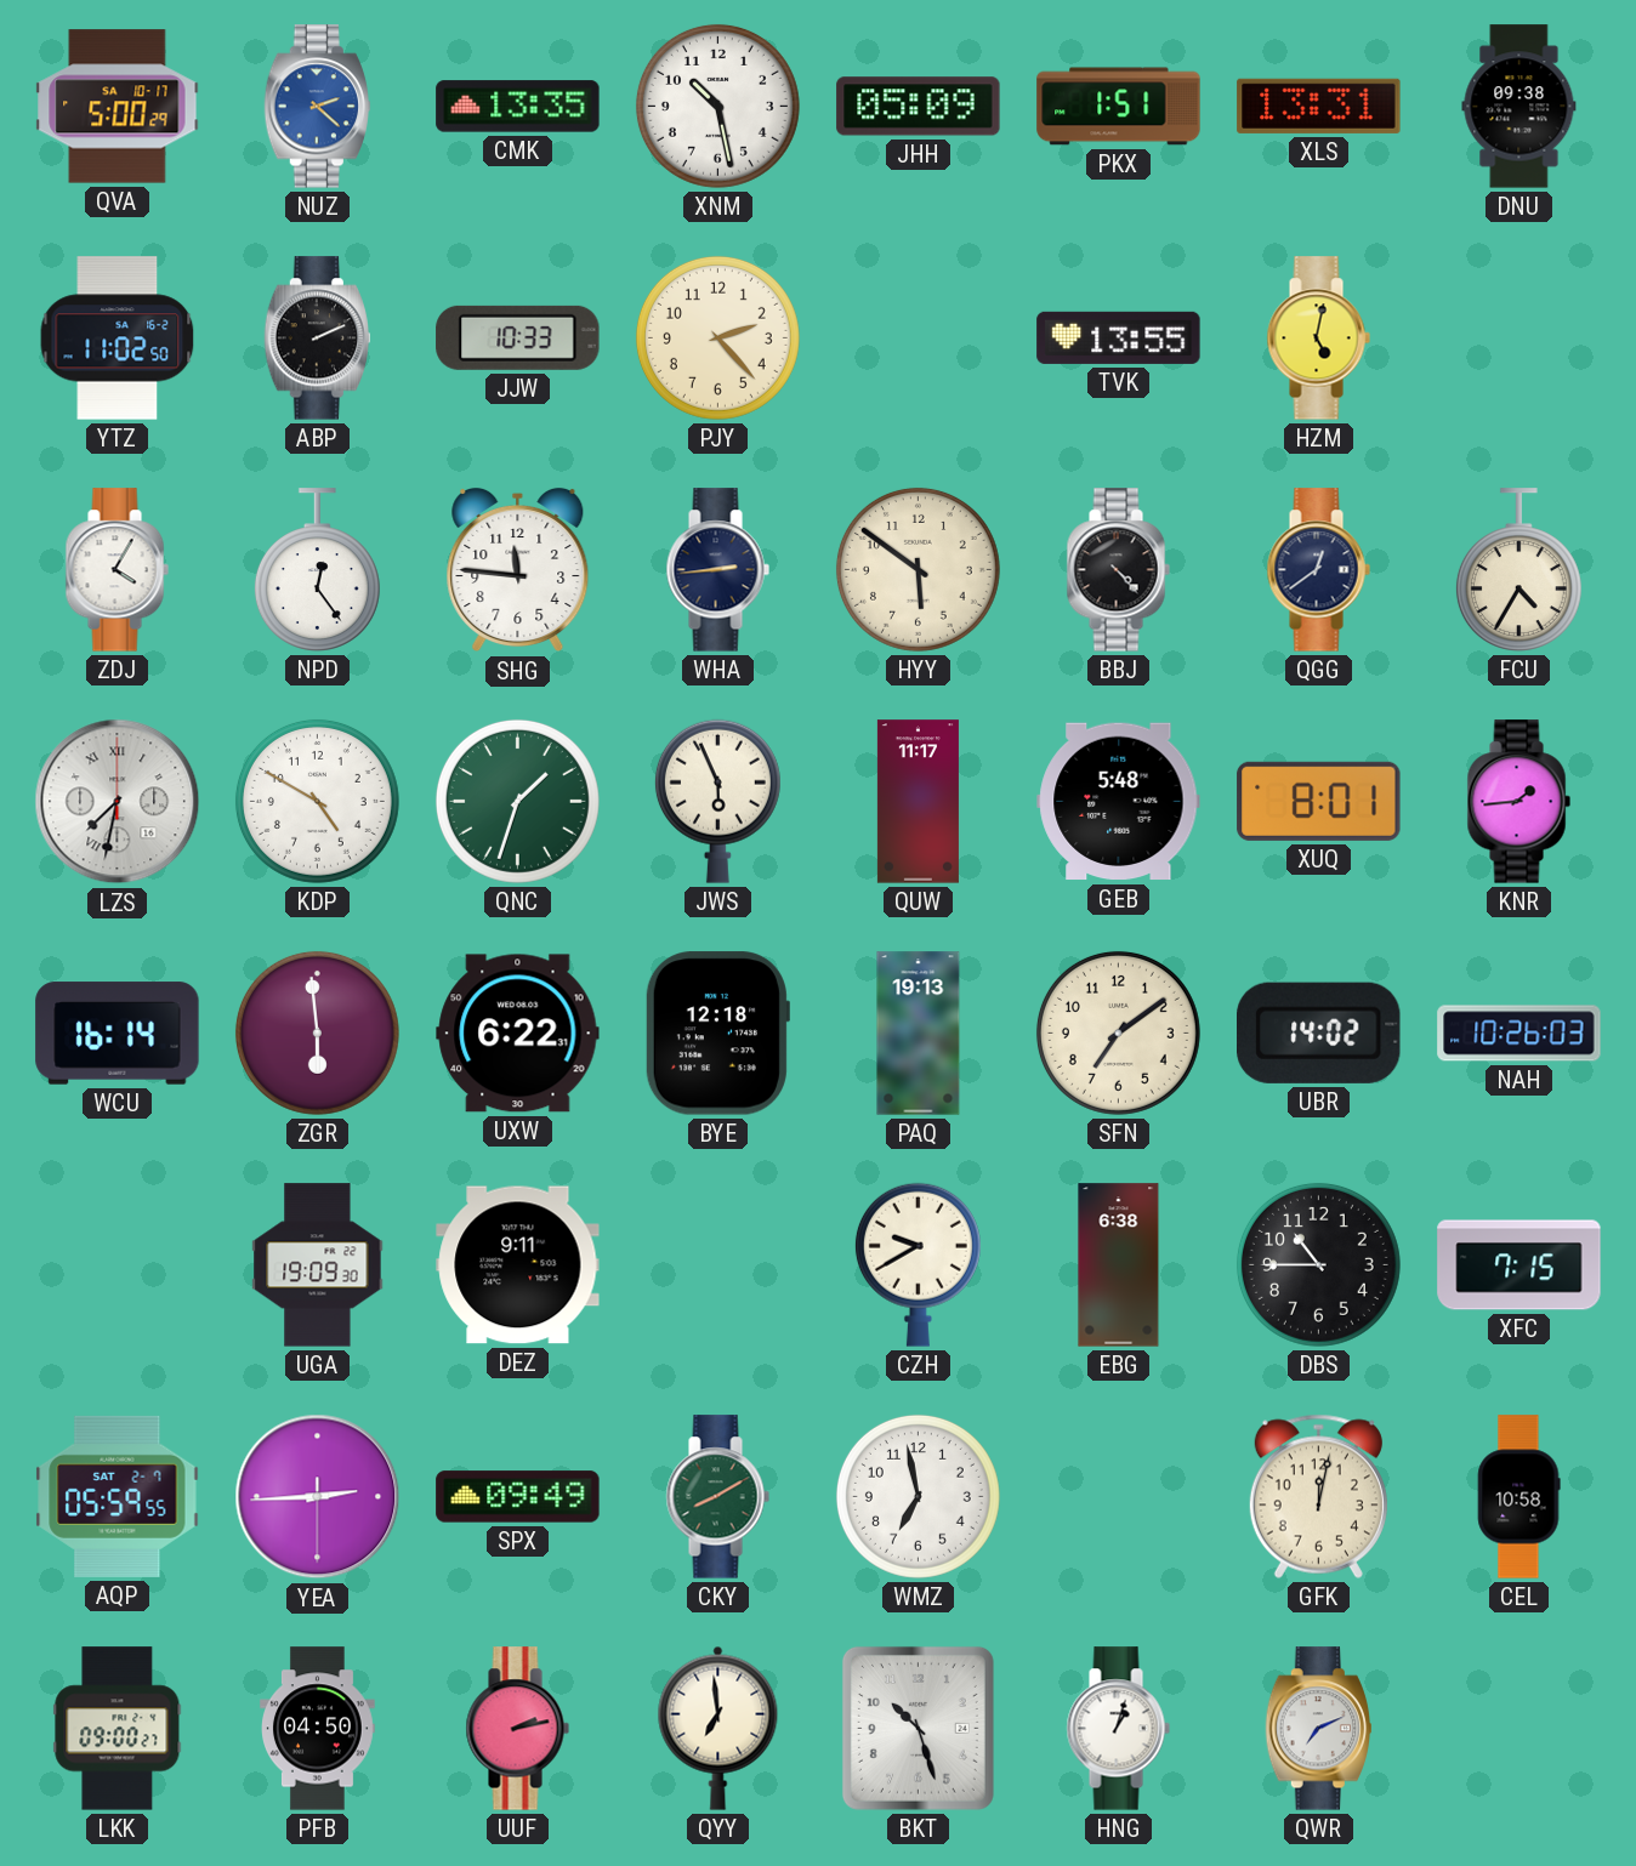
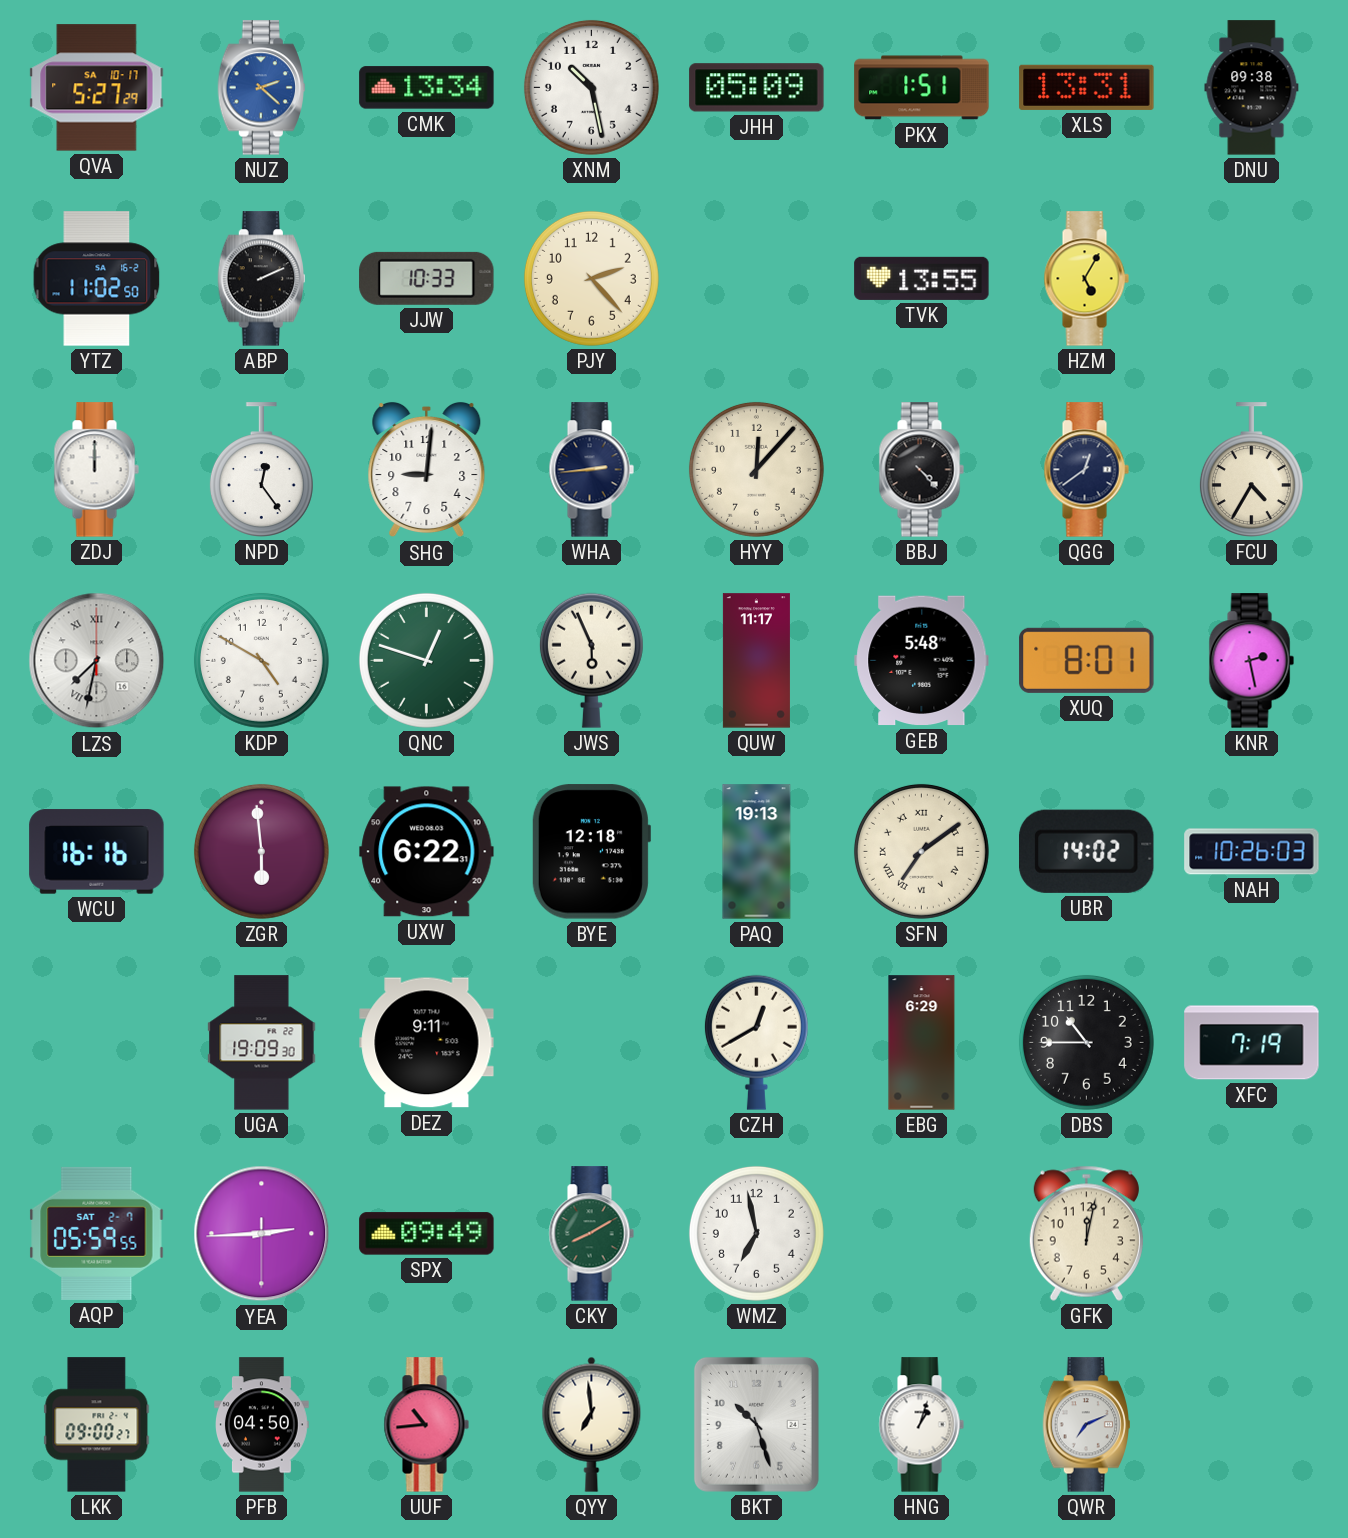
QVA: 5:00 -> 5:27 (97, 88)
CMK: 13:35 -> 13:34 (427, 88)
HZM: 5:02 -> 5:05 (1086, 279)
ZDJ: 4:05 -> 12:00 (96, 470)
SHG: 11:46 -> 9:01 (427, 470)
HYY: 5:51 -> 12:07 (756, 469)
QNC: 1:33 -> 12:48 (426, 660)
KNR: 1:44 -> 2:28 (1251, 661)
WCU: 16:14 -> 16:16 (97, 852)
SFN numerals: Arabic -> Roman (921, 851)
CZH: 9:40 -> 12:40 (756, 1042)
EBG: 6:38 -> 6:29 (922, 1043)
XFC: 7:15 -> 7:19 (1252, 1043)
CEL: 10:58 -> none (1518, 1497)
UUF: 2:13 -> 10:44 (426, 1425)
